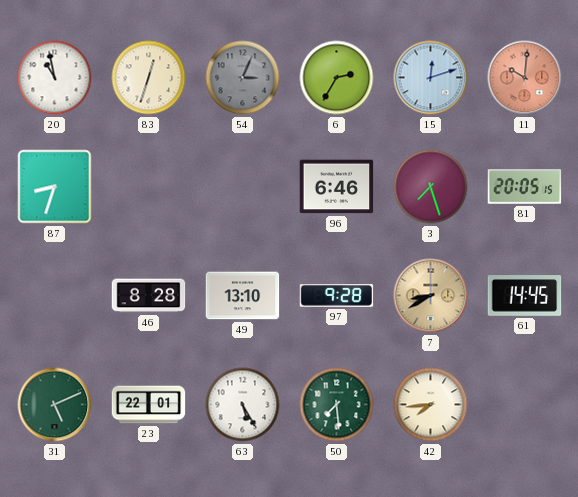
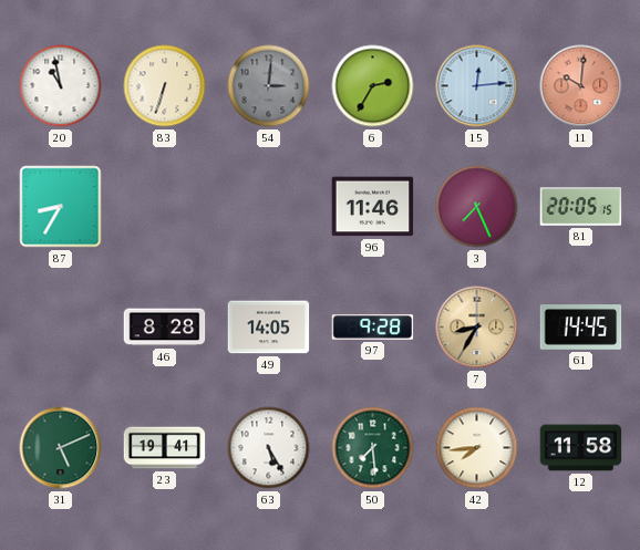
83: 12:33 -> 6:33 (165, 86)
54: 3:04 -> 3:01 (269, 86)
15: 12:12 -> 12:14 (477, 86)
87: 8:33 -> 8:35 (61, 207)
96: 6:46 -> 11:46 (373, 207)
3: 7:27 -> 7:26 (477, 207)
49: 13:10 -> 14:05 (269, 328)
7: 8:40 -> 8:35 (477, 328)
23: 22:01 -> 19:41 (165, 448)
12: none -> 11:58 (581, 448)
